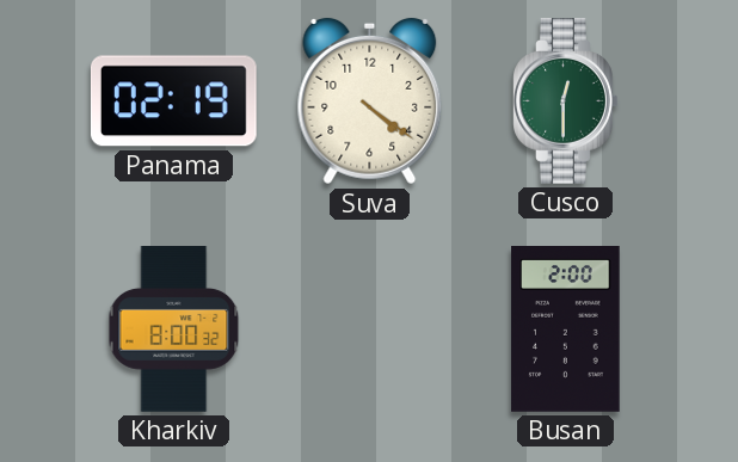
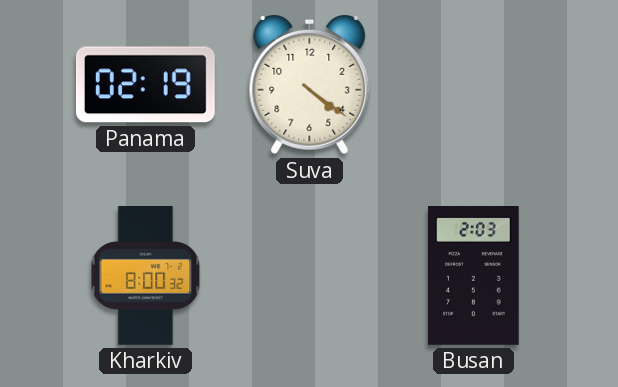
Cusco: 12:30 -> none (566, 101)
Busan: 2:00 -> 2:03 (474, 276)
